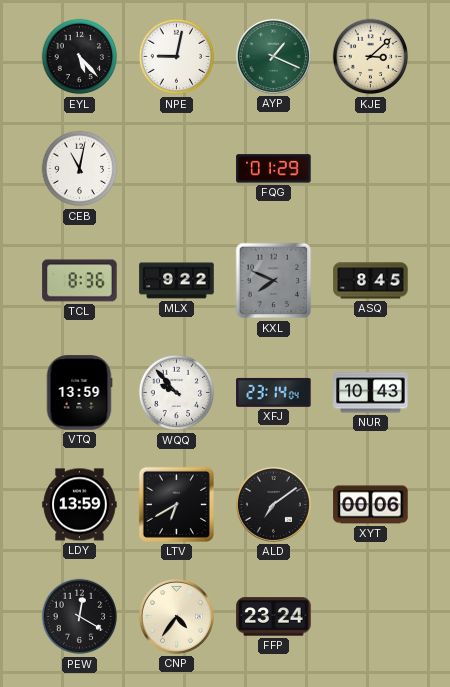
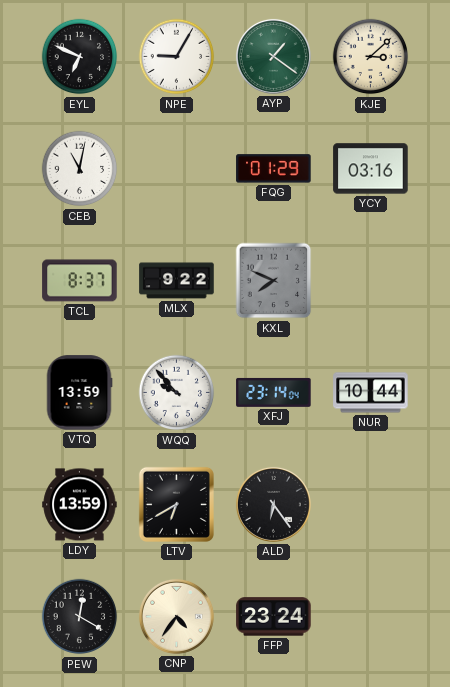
EYL: 5:23 -> 6:49 (80, 57)
NPE: 9:02 -> 9:05 (177, 57)
AYP: 1:19 -> 1:21 (273, 56)
YCY: none -> 03:16 (371, 169)
TCL: 8:36 -> 8:37 (80, 281)
ASQ: 8:45 -> none (371, 281)
NUR: 10:43 -> 10:44 (371, 393)
ALD: 7:09 -> 6:24 (273, 504)
XYT: 00:06 -> none (371, 505)
